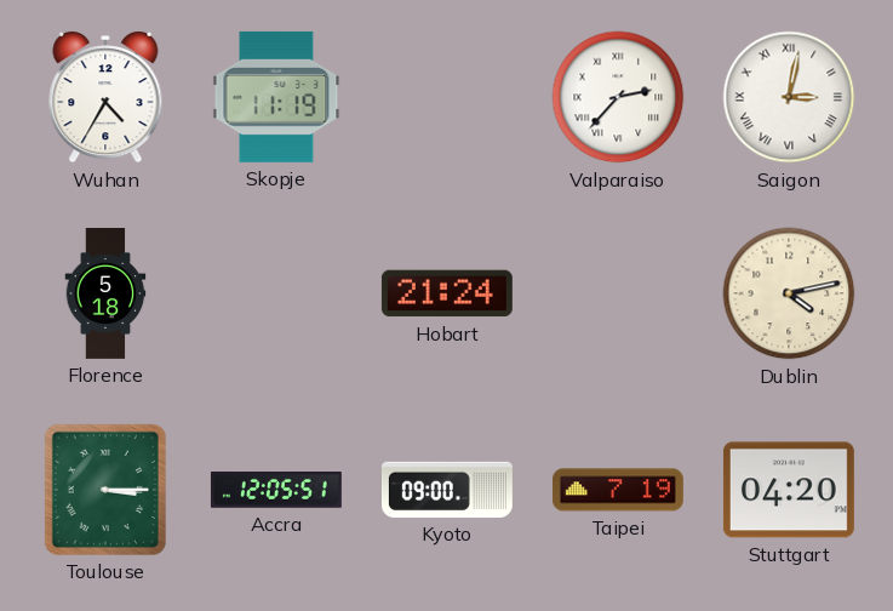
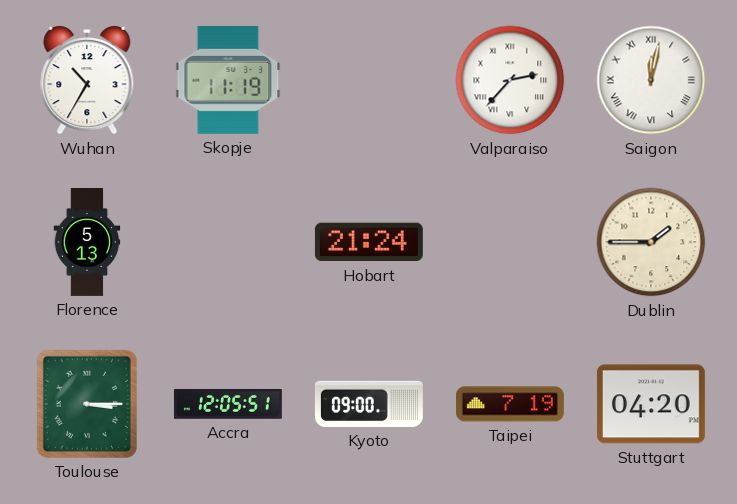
Wuhan: 4:35 -> 10:35 (87, 81)
Saigon: 3:02 -> 12:02 (651, 80)
Florence: 5:18 -> 5:13 (87, 243)
Dublin: 4:13 -> 1:45 (651, 242)
